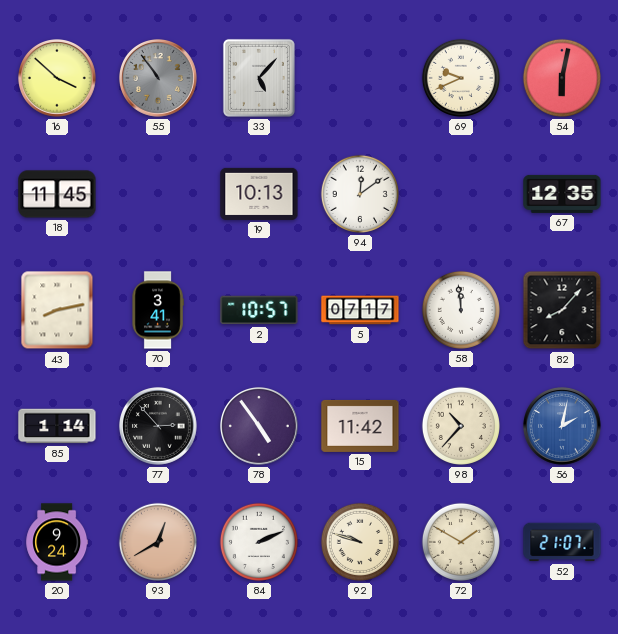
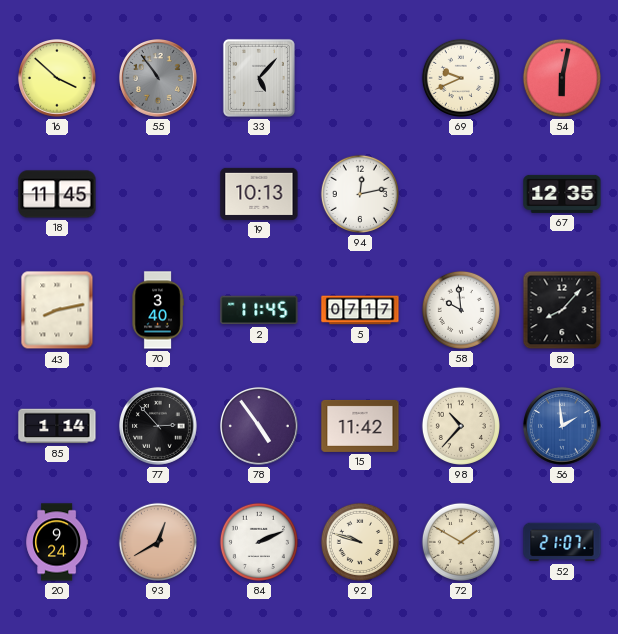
94: 12:09 -> 12:13 (360, 194)
70: 3:41 -> 3:40 (158, 310)
2: 10:57 -> 11:45 (259, 310)
58: 11:59 -> 9:59 (461, 310)
56: 2:02 -> 1:59 (563, 427)
